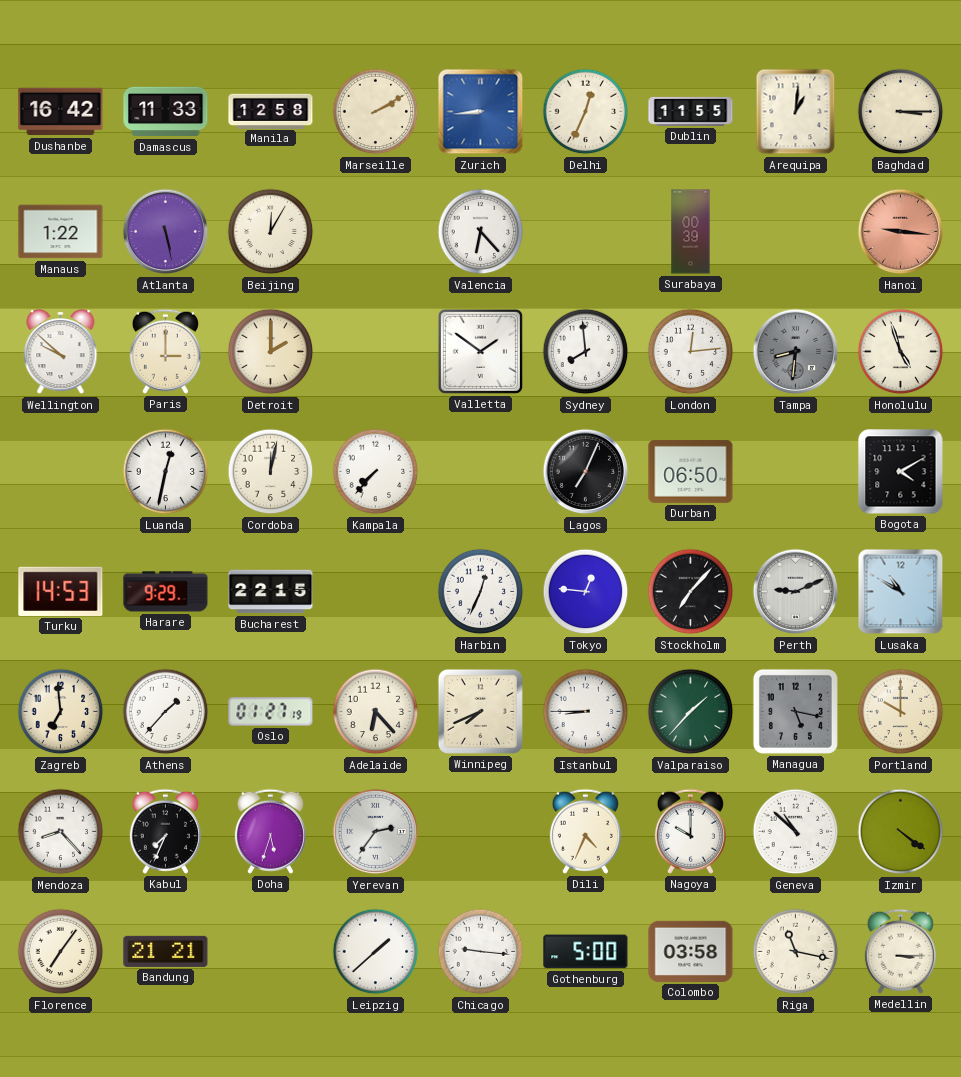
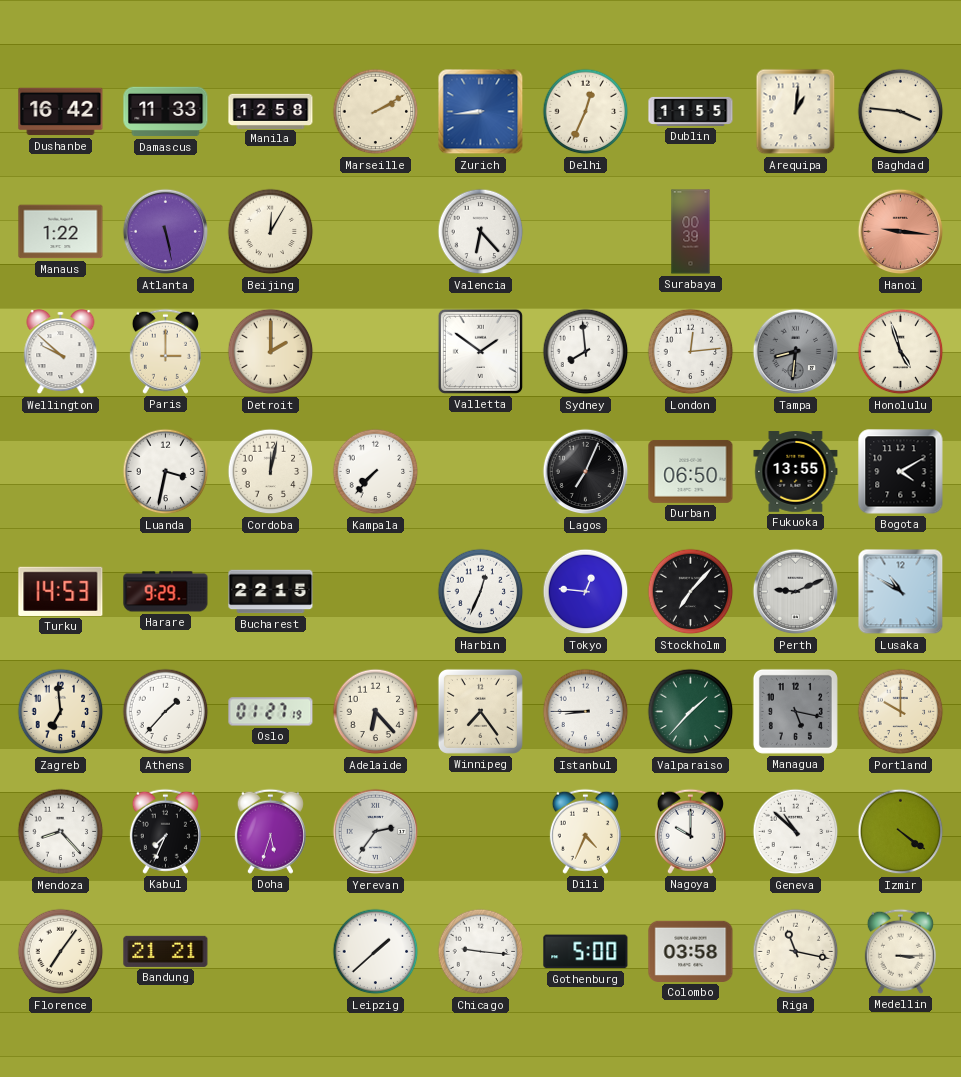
Baghdad: 3:15 -> 3:46 (901, 112)
Luanda: 12:32 -> 3:32 (166, 472)
Fukuoka: none -> 13:55 (796, 472)
Winnipeg: 7:41 -> 7:24 (480, 711)
